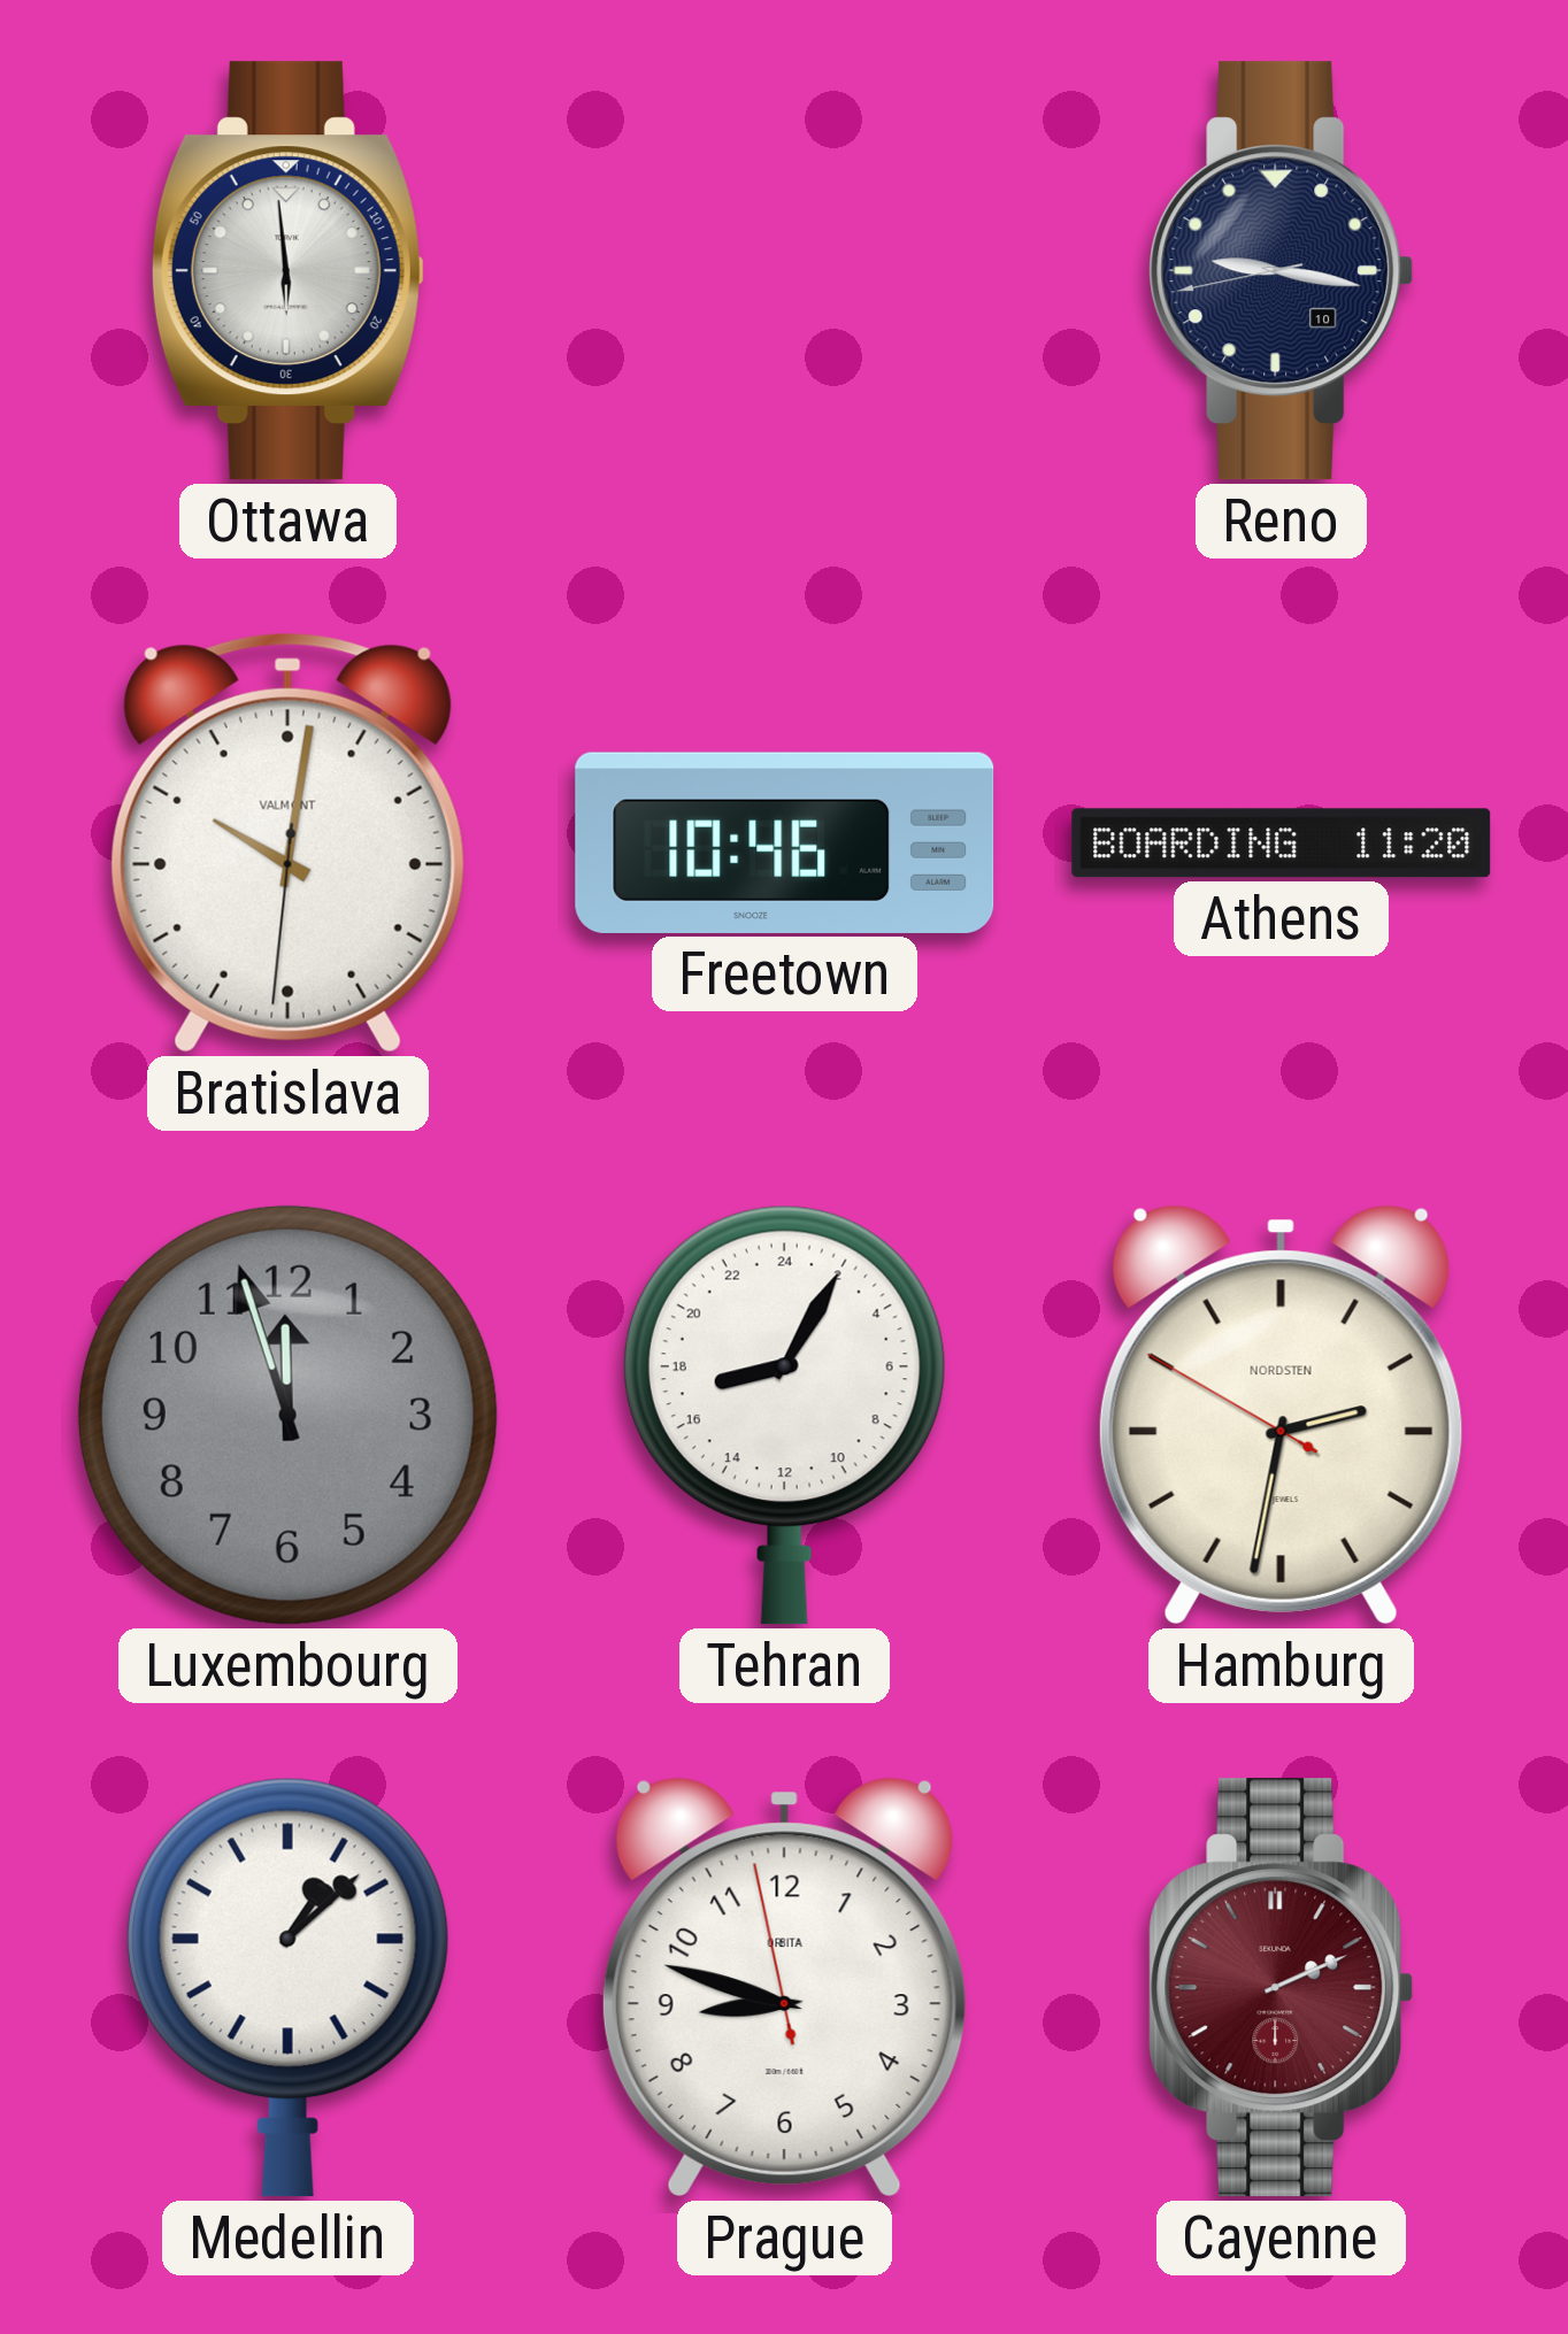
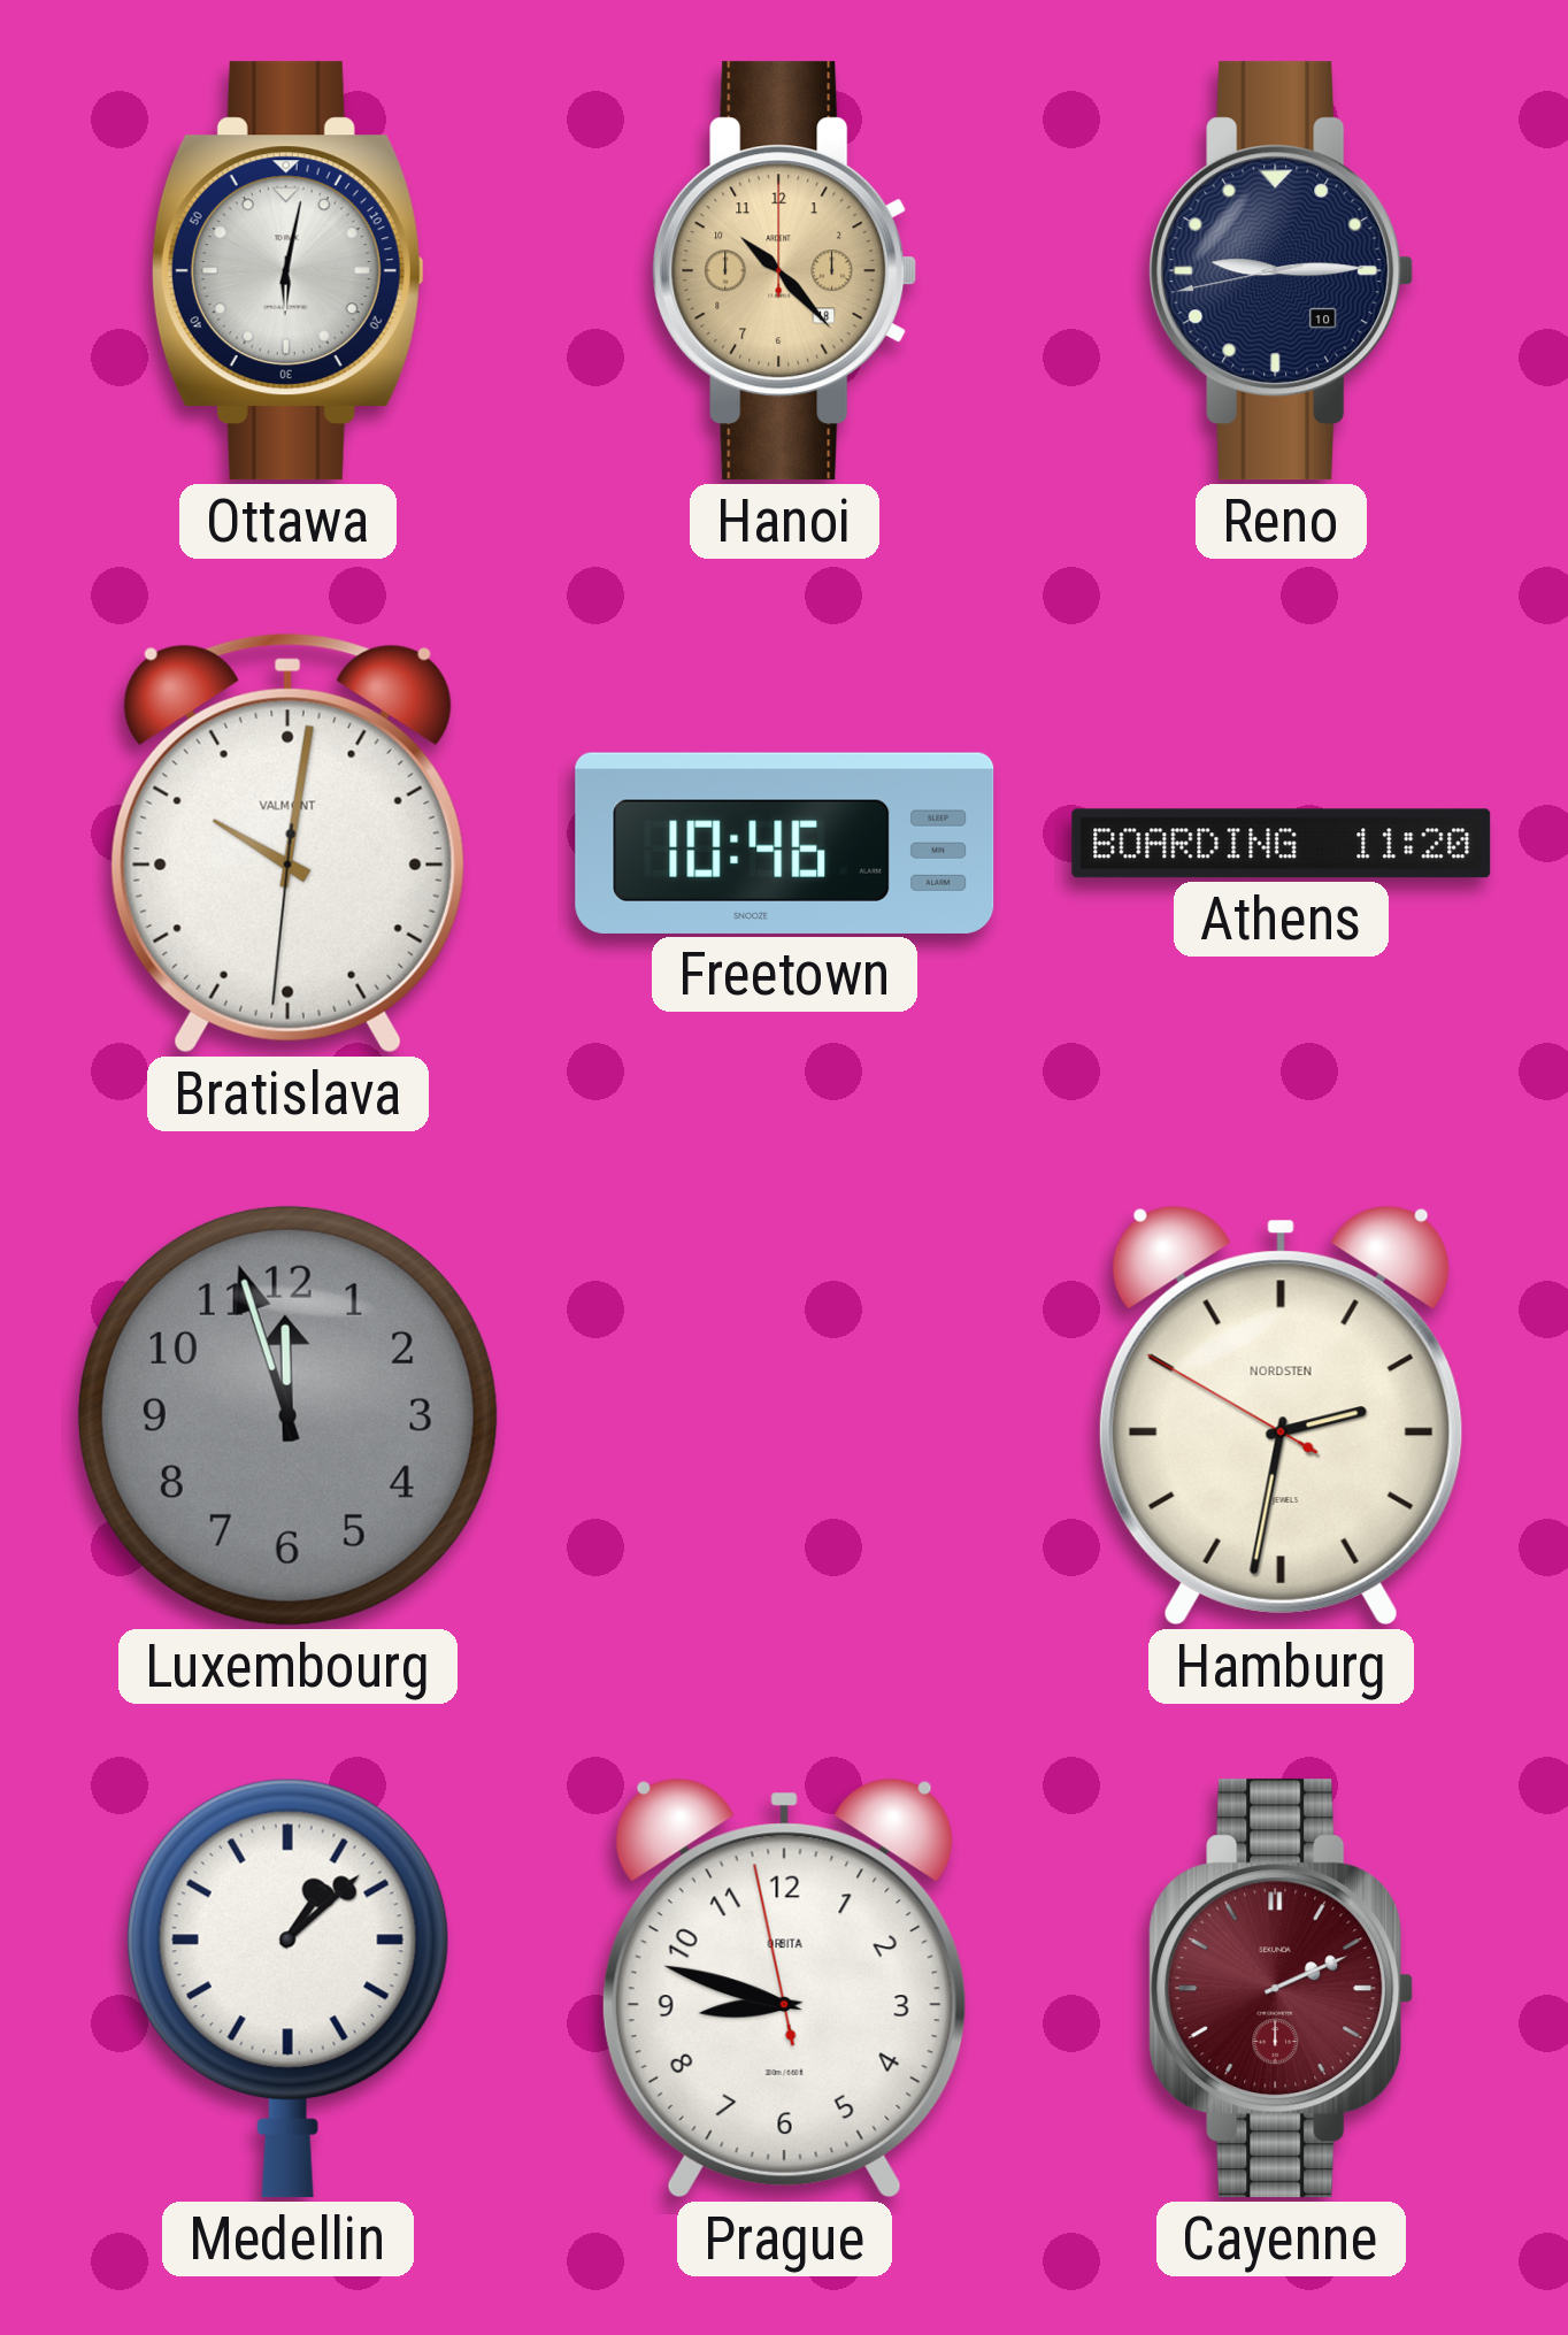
Ottawa: 5:59 -> 6:02 (287, 271)
Hanoi: none -> 10:23 (785, 271)
Reno: 9:16 -> 9:14 (1282, 271)
Tehran: 17:05 -> none (784, 1415)
